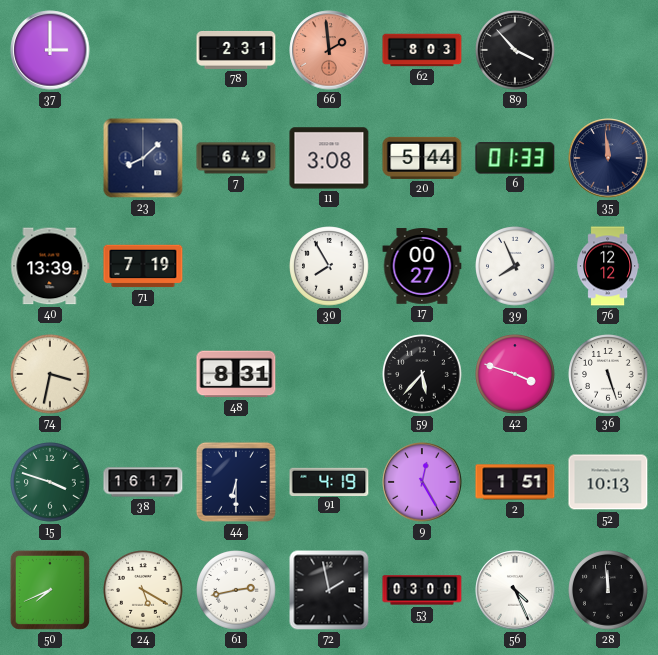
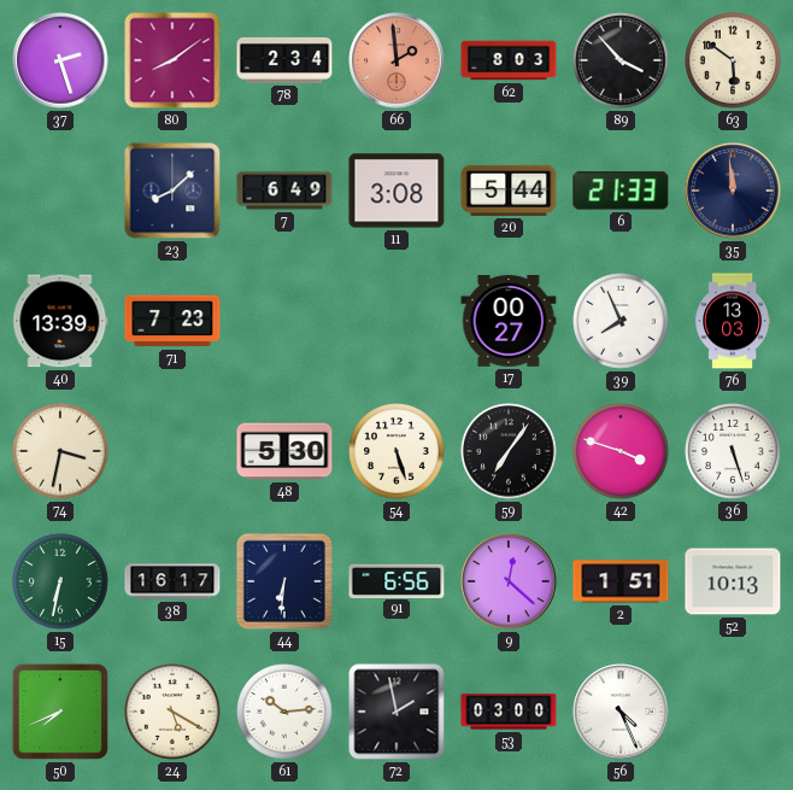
37: 3:00 -> 2:27 (60, 60)
80: none -> 8:09 (172, 60)
78: 2:31 -> 2:34 (284, 60)
63: none -> 5:51 (733, 60)
6: 01:33 -> 21:33 (621, 191)
71: 7:19 -> 7:23 (172, 321)
30: 7:55 -> none (329, 266)
76: 12:12 -> 13:03 (733, 321)
48: 8:31 -> 5:30 (284, 451)
54: none -> 5:27 (397, 451)
59: 5:37 -> 7:06 (509, 451)
15: 3:48 -> 6:32 (60, 581)
44: 6:30 -> 6:31 (284, 581)
91: 4:19 -> 6:56 (397, 580)
9: 12:25 -> 12:22 (509, 581)
61: 2:43 -> 10:14 (284, 712)
28: 11:59 -> none (608, 590)
